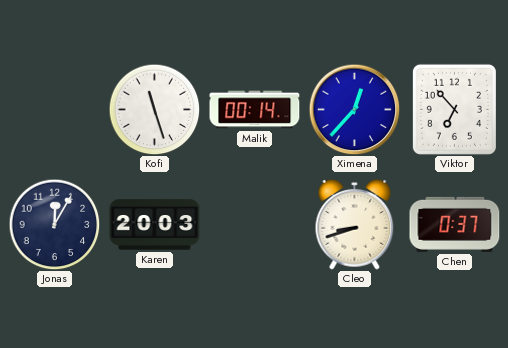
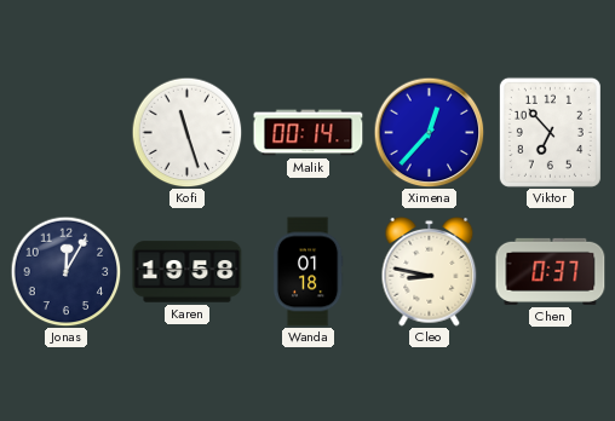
Karen: 20:03 -> 19:58 (188, 272)
Wanda: none -> 01:18 (307, 272)
Cleo: 8:42 -> 8:47 (430, 271)
